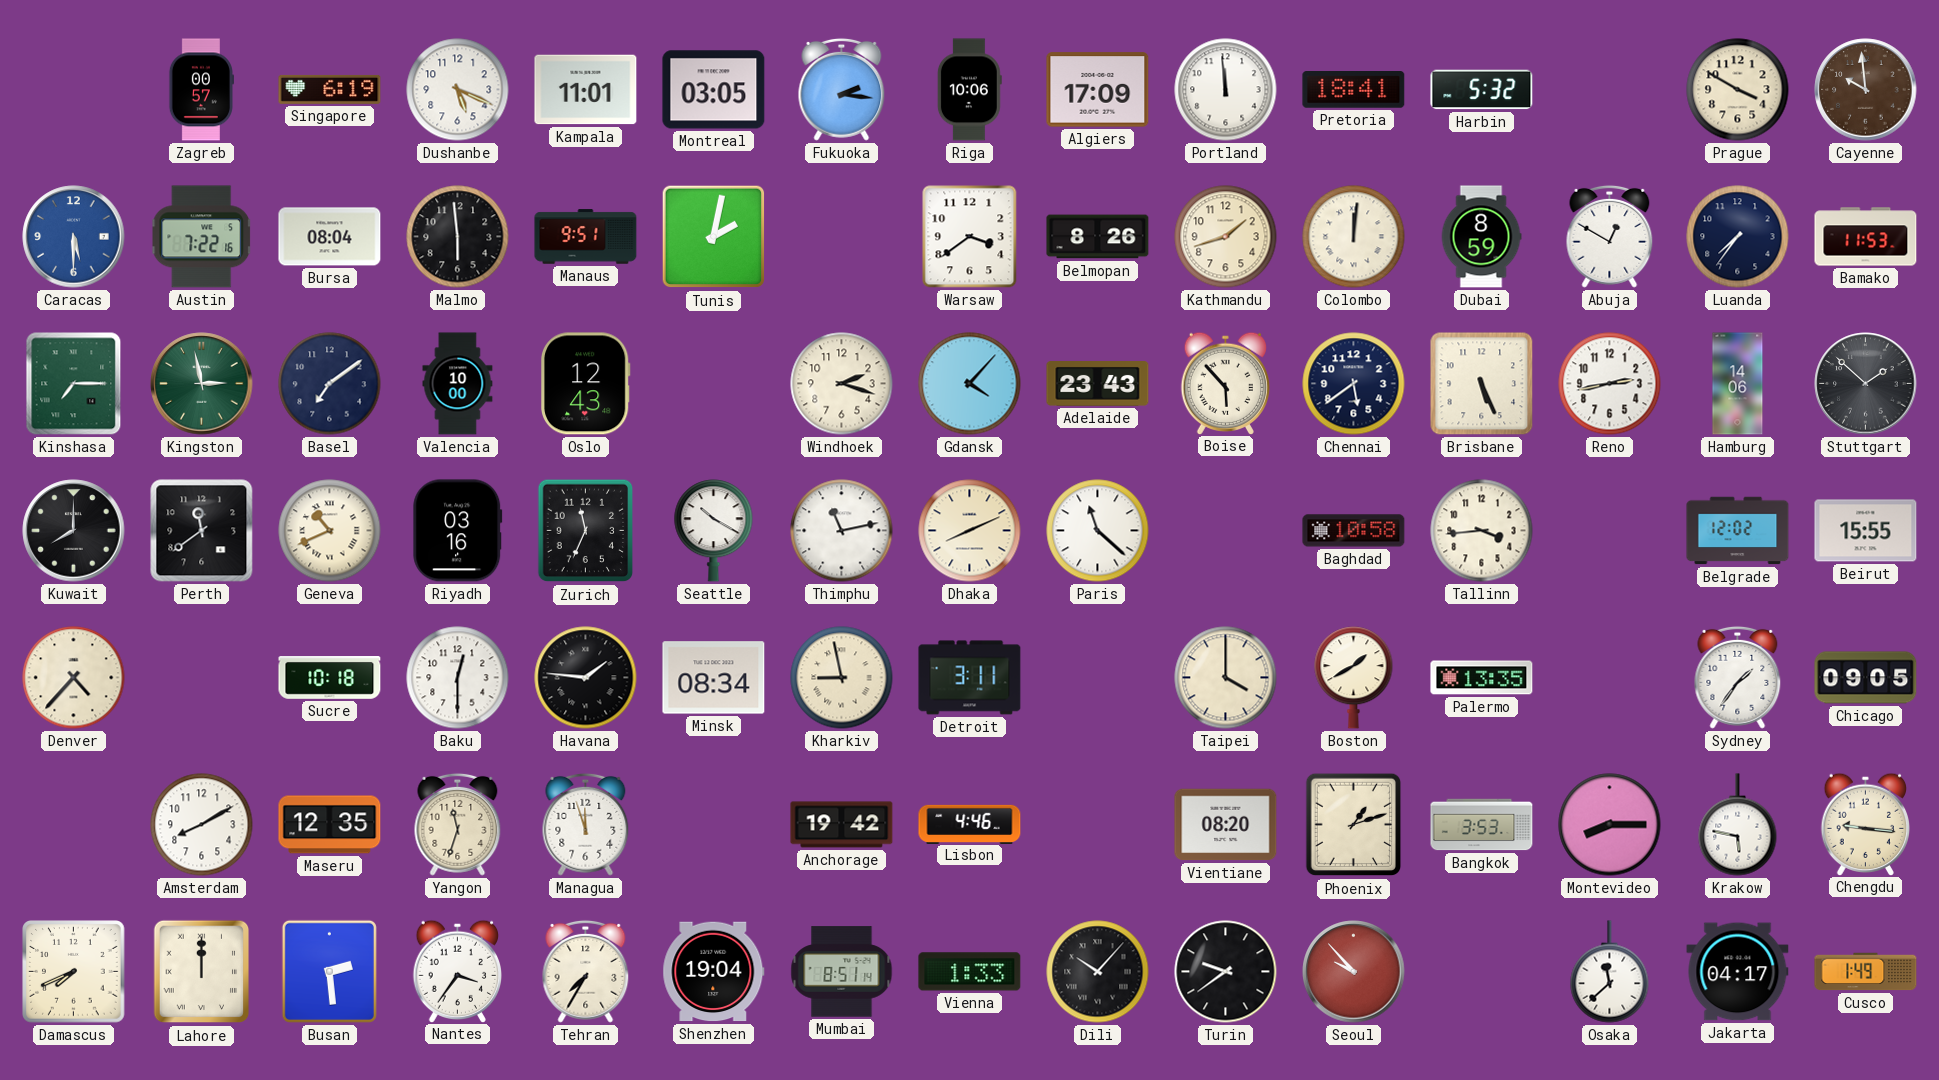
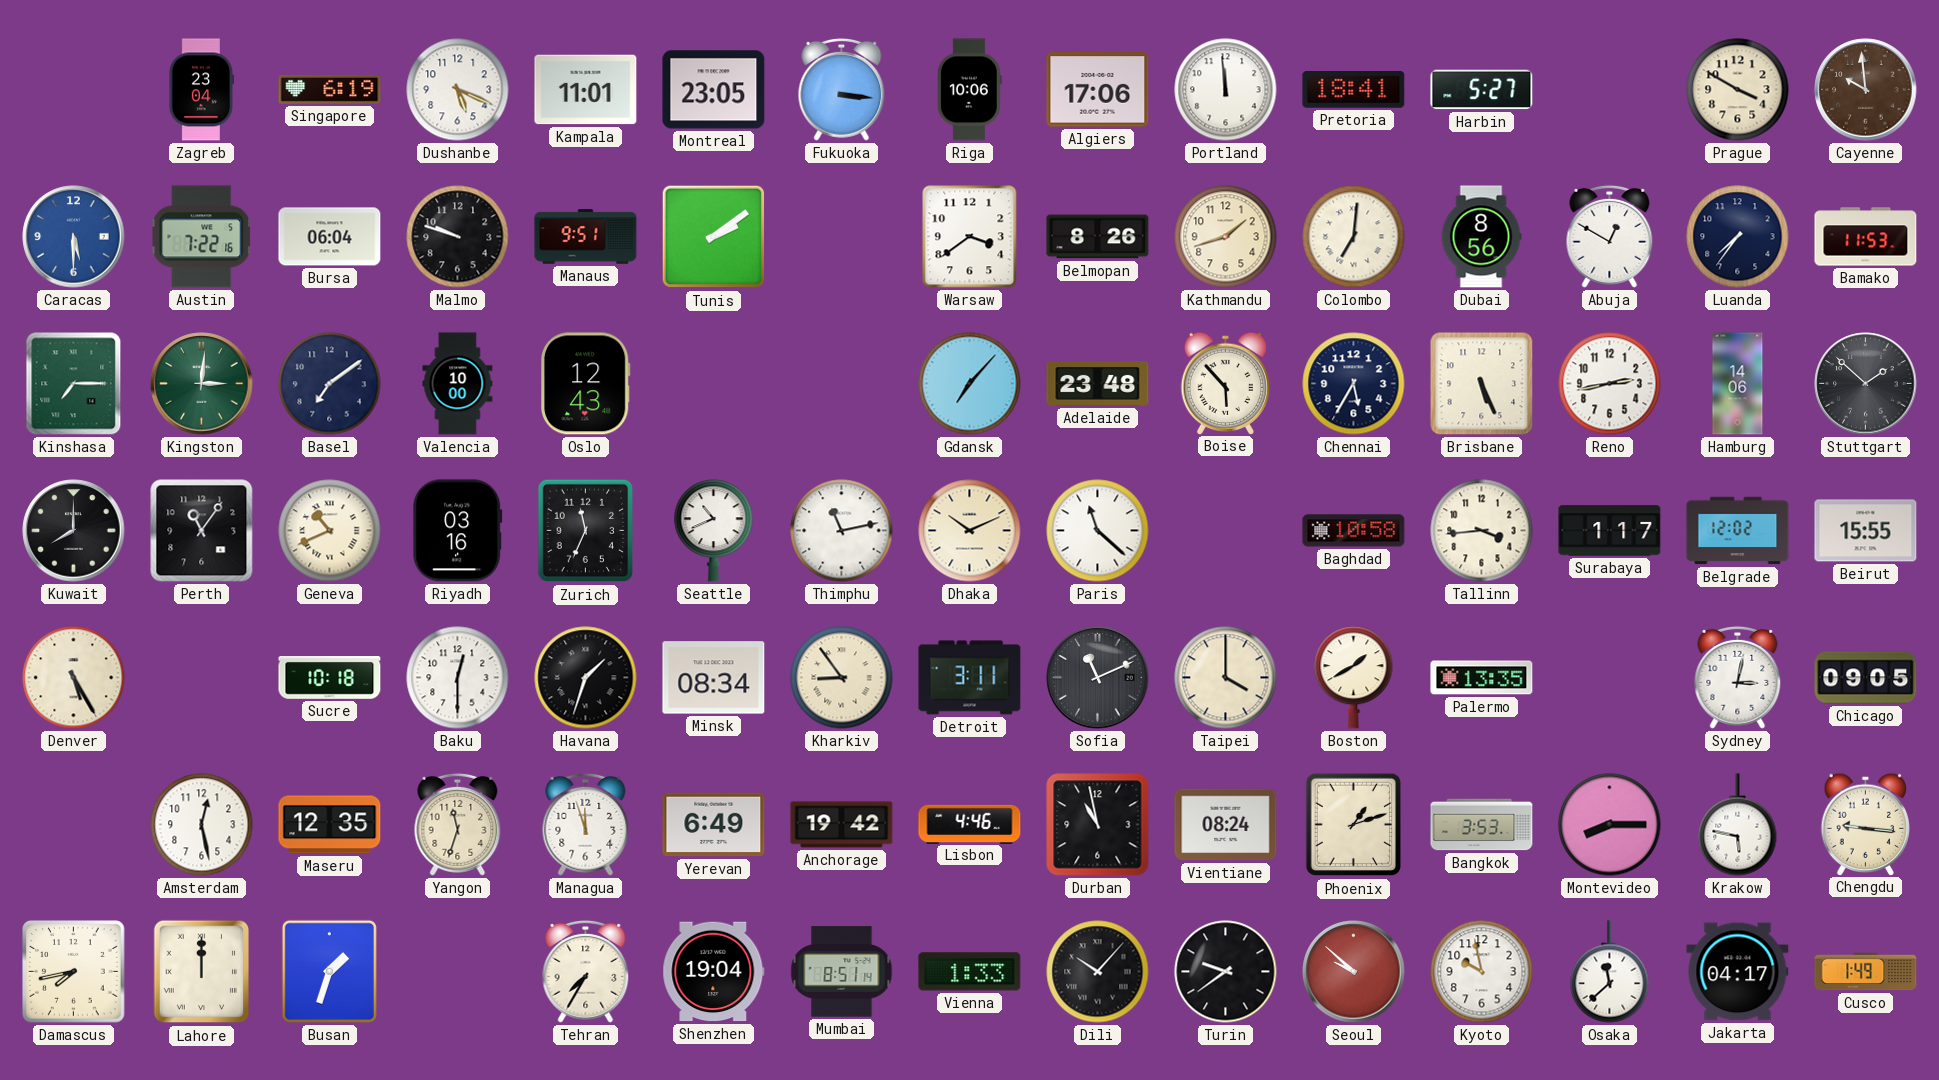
Zagreb: 00:57 -> 23:04 (201, 90)
Montreal: 03:05 -> 23:05 (714, 90)
Fukuoka: 2:16 -> 3:16 (842, 89)
Algiers: 17:09 -> 17:06 (1098, 90)
Harbin: 5:32 -> 5:27 (1482, 90)
Bursa: 08:04 -> 06:04 (330, 237)
Malmo: 5:59 -> 9:48 (458, 237)
Tunis: 2:02 -> 2:09 (714, 237)
Colombo: 12:01 -> 7:01 (1354, 237)
Dubai: 8:59 -> 8:56 (1481, 237)
Kingston: 2:58 -> 3:01 (202, 384)
Windhoek: 2:18 -> none (842, 384)
Gdansk: 4:07 -> 7:07 (970, 384)
Adelaide: 23:43 -> 23:48 (1098, 384)
Chennai: 5:39 -> 5:35 (1354, 384)
Perth: 11:39 -> 11:06 (202, 531)
Seattle: 10:20 -> 10:41 (714, 531)
Dhaka: 8:11 -> 10:11 (970, 531)
Surabaya: none -> 1:17 (1610, 531)
Denver: 4:37 -> 5:25 (74, 678)
Havana: 1:46 -> 1:33 (586, 678)
Kharkiv: 8:58 -> 8:54 (842, 678)
Sofia: none -> 11:11 (1098, 678)
Sydney: 1:36 -> 3:02 (1738, 677)
Amsterdam: 8:10 -> 12:28 (202, 825)
Yerevan: none -> 6:49 (714, 825)
Durban: none -> 10:58 (1098, 825)
Vientiane: 08:20 -> 08:24 (1226, 825)
Damascus: 7:41 -> 7:43 (74, 972)
Busan: 2:29 -> 1:33 (329, 971)
Nantes: 3:36 -> none (457, 971)
Seoul: 9:53 -> 9:52 (1354, 972)
Kyoto: none -> 9:58 (1482, 972)
